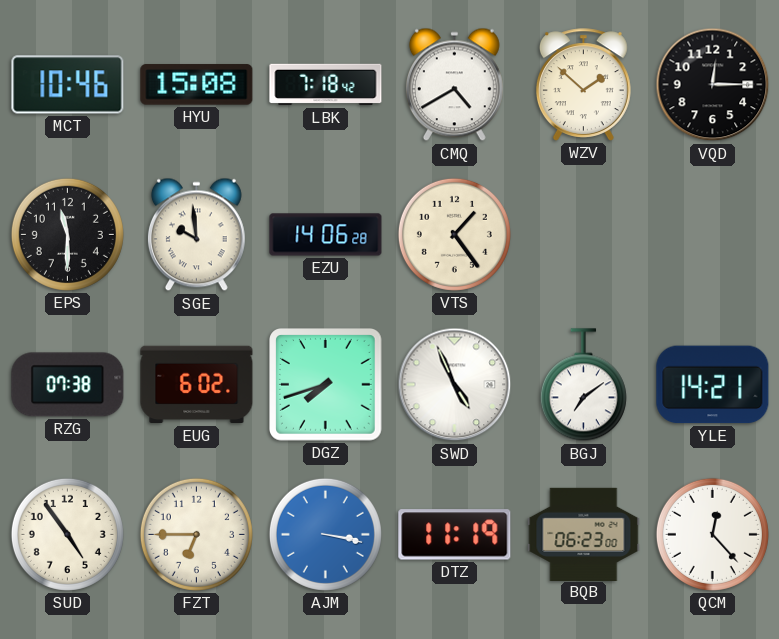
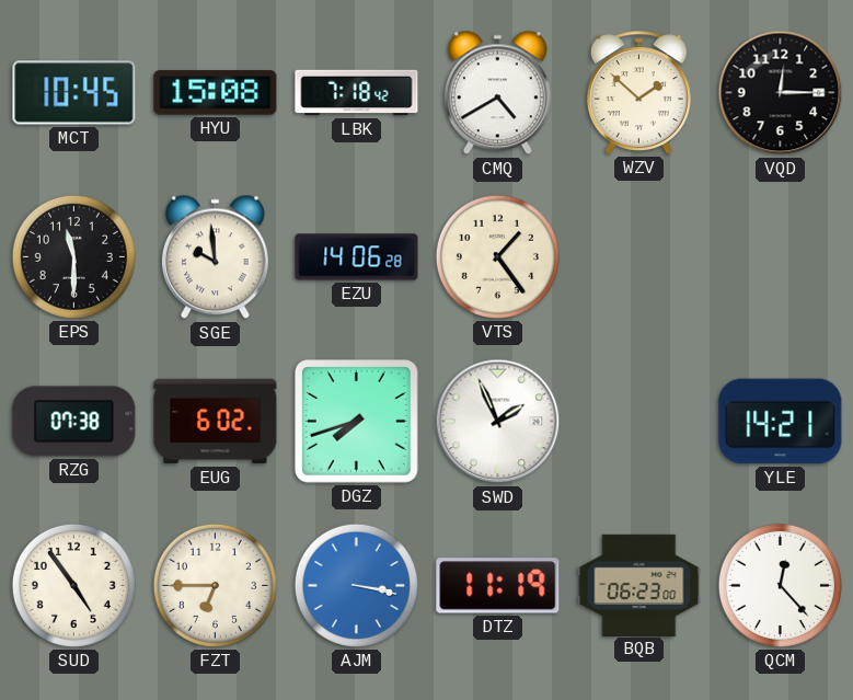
MCT: 10:46 -> 10:45 (74, 93)
SWD: 4:56 -> 1:56 (498, 422)
BGJ: 7:09 -> none (583, 385)
